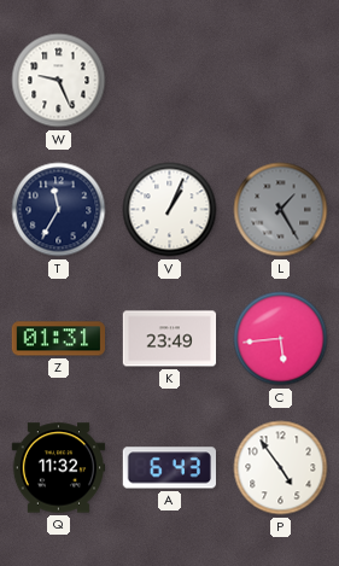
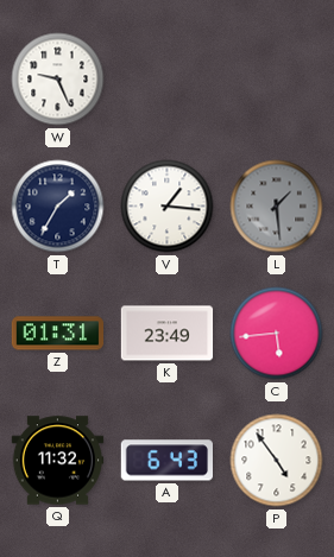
T: 11:35 -> 1:35 (58, 207)
V: 1:04 -> 1:16 (168, 207)
L: 1:25 -> 1:29 (277, 207)
